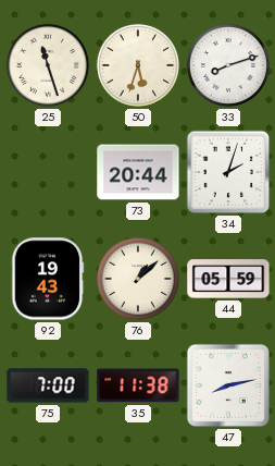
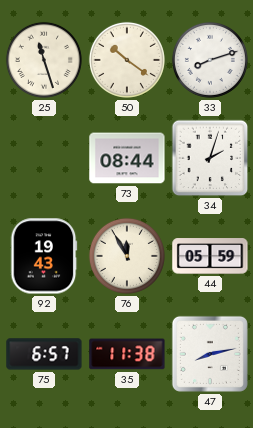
50: 5:33 -> 10:21 (127, 60)
73: 20:44 -> 08:44 (127, 158)
76: 1:08 -> 11:55 (127, 256)
75: 7:00 -> 6:57 (44, 354)
